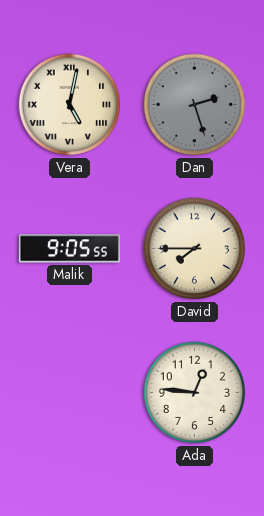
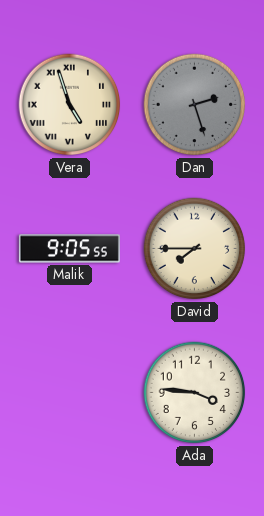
Vera: 5:02 -> 4:57 (70, 105)
Ada: 12:46 -> 3:46 (195, 393)
